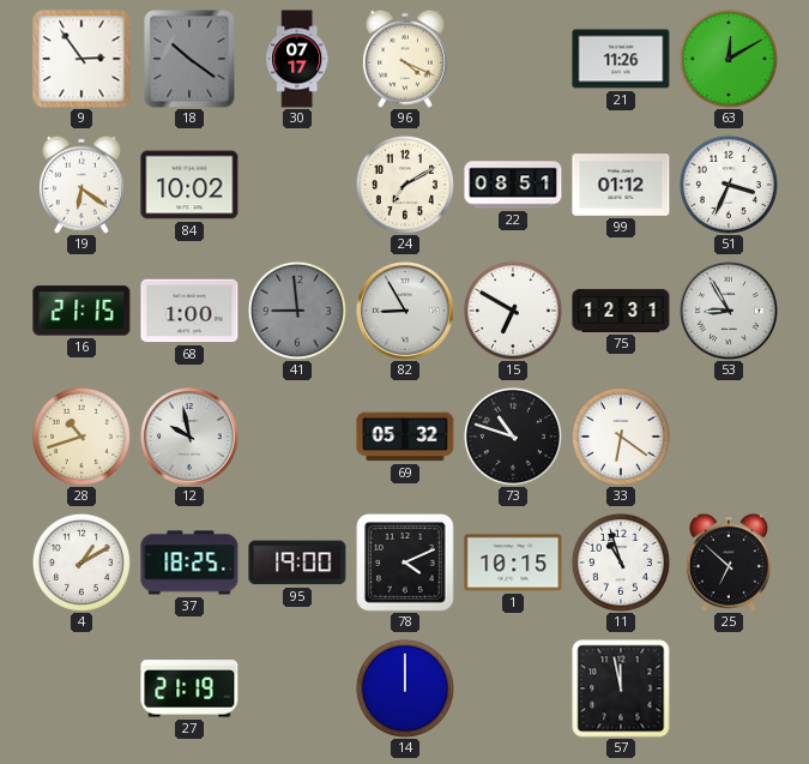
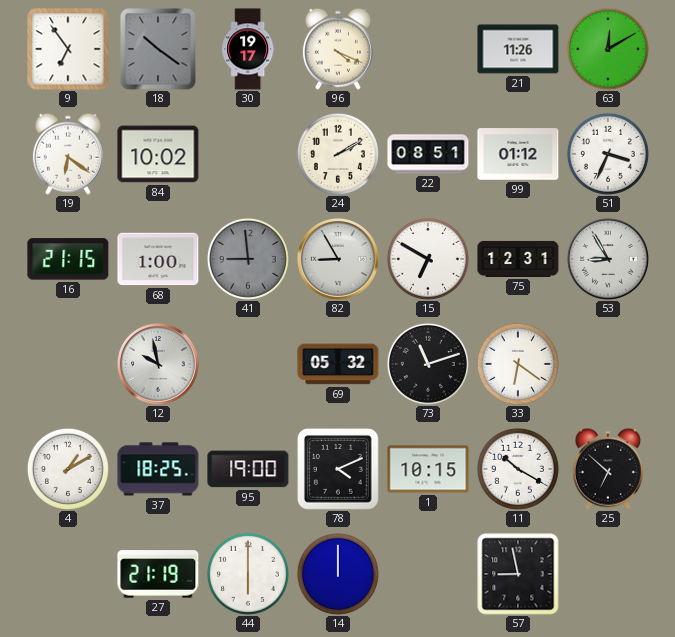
9: 2:54 -> 6:54 (68, 49)
30: 07:17 -> 19:17 (248, 49)
24: 7:10 -> 2:10 (338, 154)
28: 10:42 -> none (81, 437)
73: 10:48 -> 11:12 (428, 364)
11: 10:57 -> 10:20 (518, 469)
44: none -> 6:00 (248, 574)
57: 11:58 -> 8:58 (518, 574)
